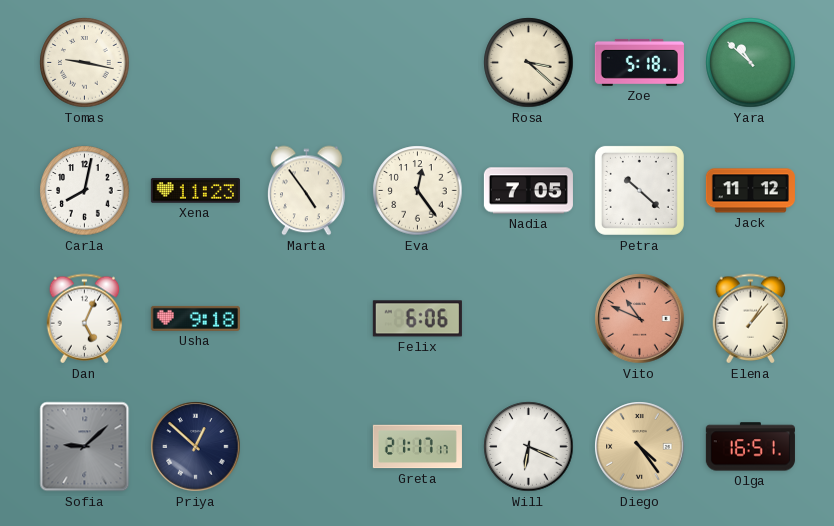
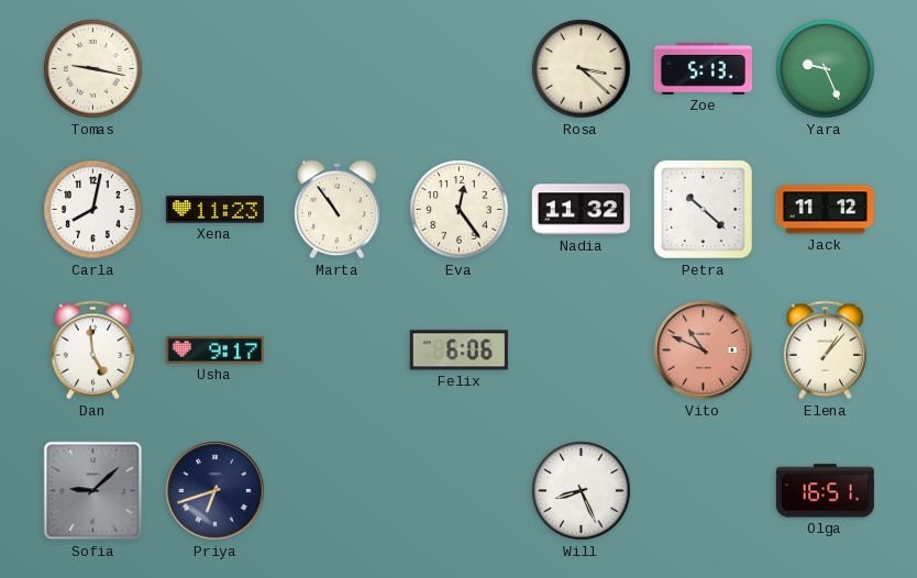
Zoe: 5:18 -> 5:13 (703, 68)
Yara: 10:52 -> 9:26 (826, 69)
Marta: 4:54 -> 10:54 (338, 210)
Nadia: 7:05 -> 11:32 (581, 210)
Dan: 5:04 -> 4:59 (93, 351)
Usha: 9:18 -> 9:17 (214, 349)
Priya: 12:52 -> 6:42 (216, 491)
Greta: 21:17 -> none (417, 447)
Will: 6:19 -> 8:26 (582, 491)
Diego: 4:24 -> none (640, 447)
